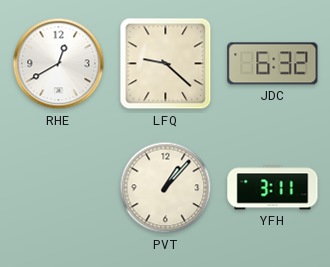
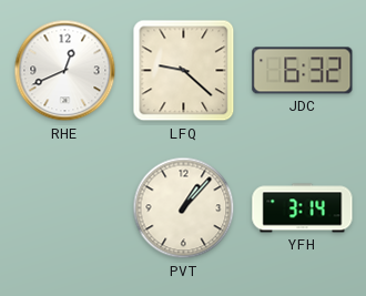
RHE: 12:40 -> 12:41 (65, 71)
YFH: 3:11 -> 3:14 (303, 208)
